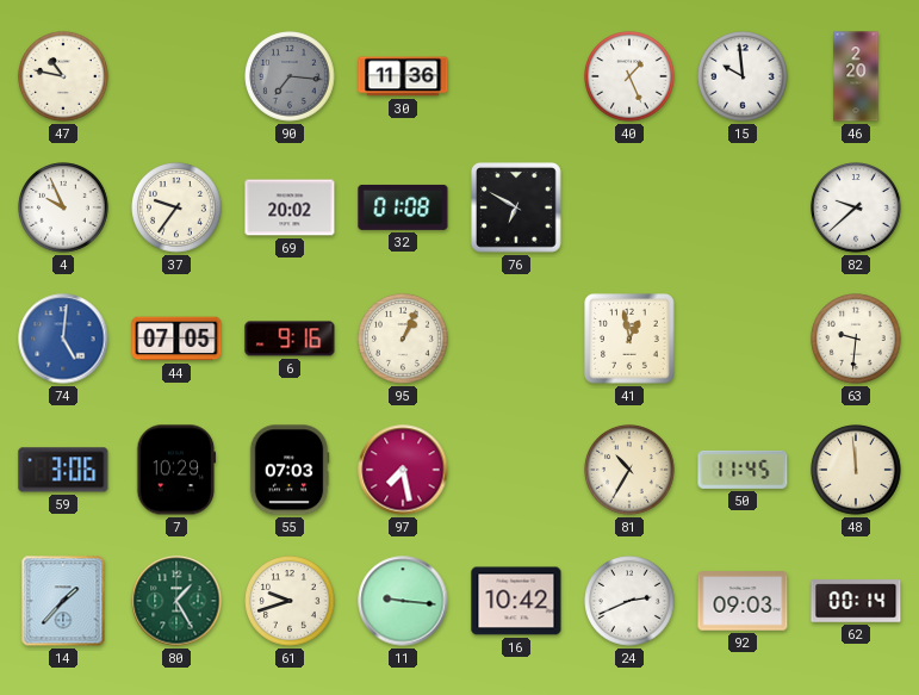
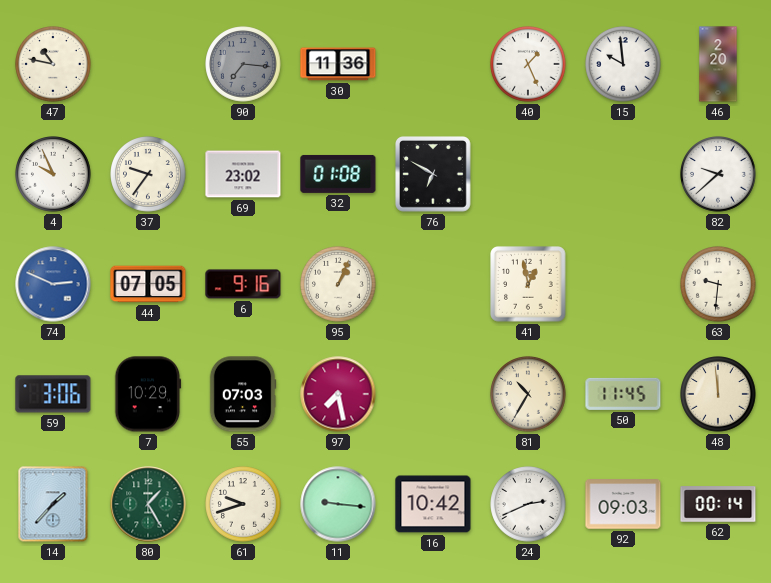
69: 20:02 -> 23:02 (243, 174)
74: 5:01 -> 2:49 (53, 284)
